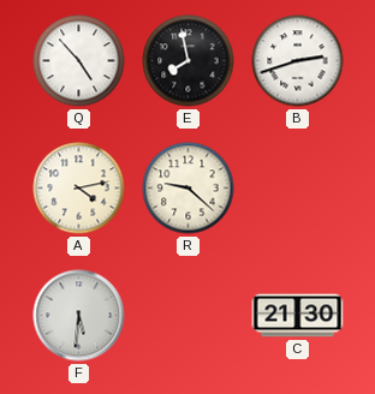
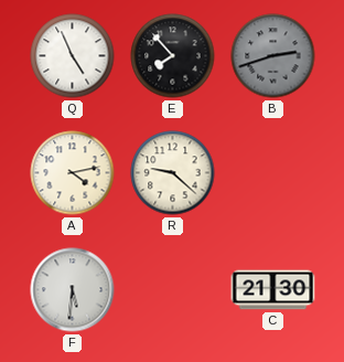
Q: 4:53 -> 4:56 (73, 56)
E: 7:58 -> 7:53 (173, 56)
B dial: white -> grey (273, 56)
